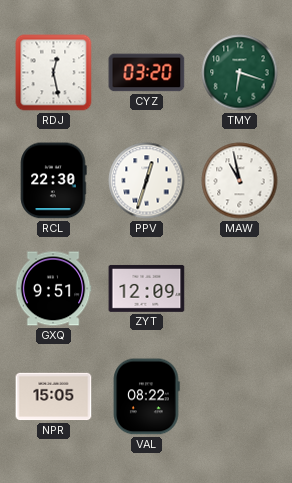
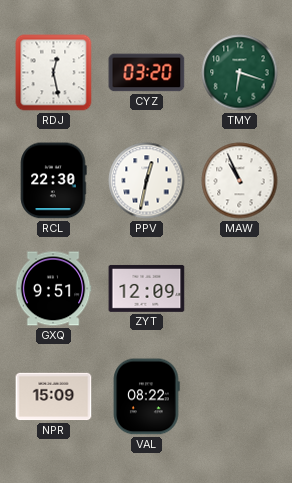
PPV: 12:33 -> 12:32 (147, 181)
MAW: 10:58 -> 10:56 (240, 181)
NPR: 15:05 -> 15:09 (54, 397)
